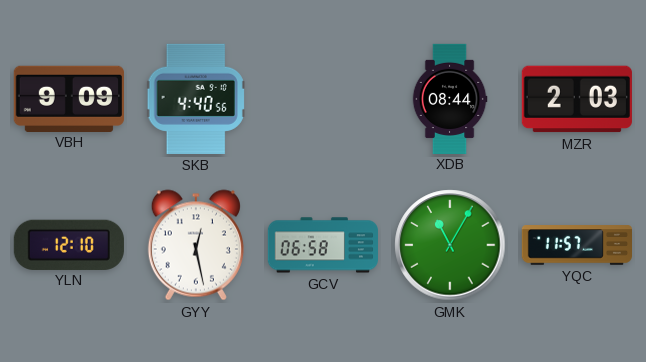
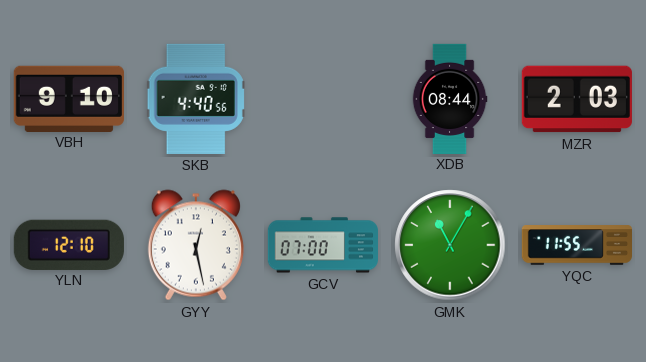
VBH: 9:09 -> 9:10 (69, 98)
GCV: 06:58 -> 07:00 (323, 245)
YQC: 11:57 -> 11:55 (576, 245)
